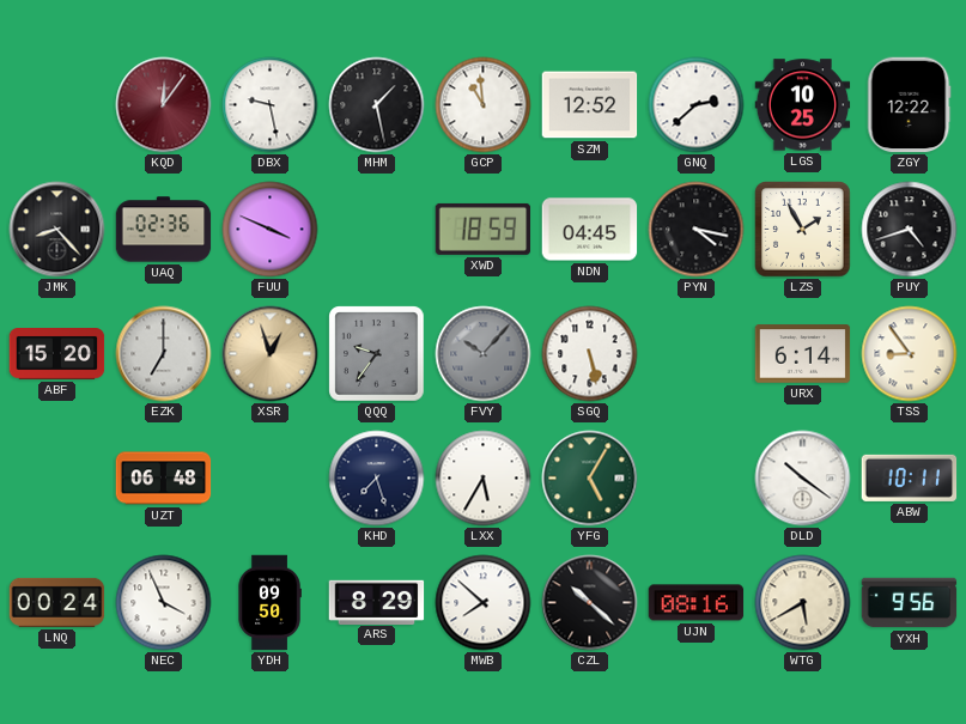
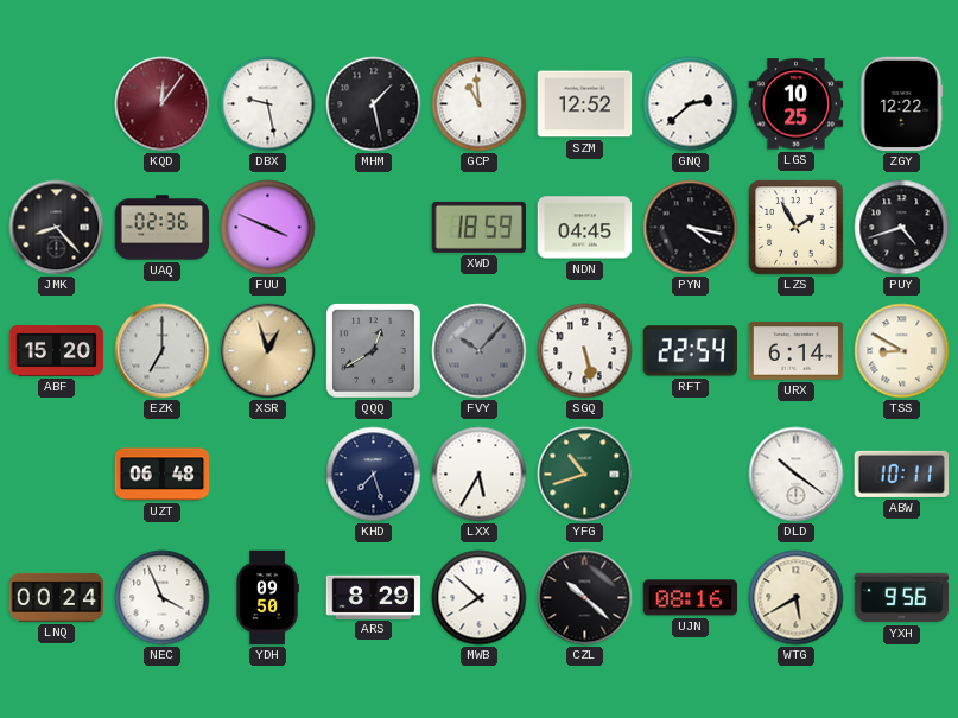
QQQ: 9:36 -> 12:40 (374, 351)
RFT: none -> 22:54 (690, 351)
TSS: 8:54 -> 8:50 (902, 351)
YFG: 5:05 -> 10:42 (585, 475)
